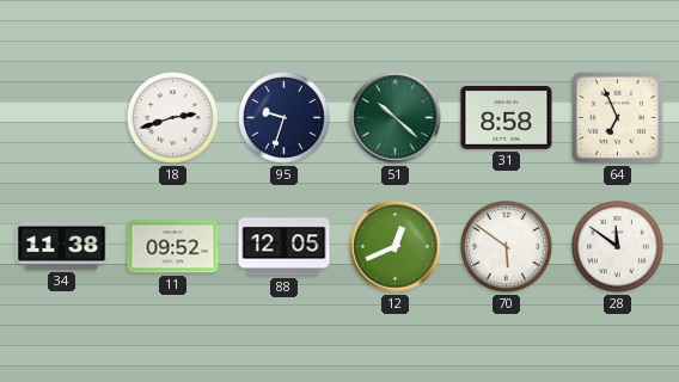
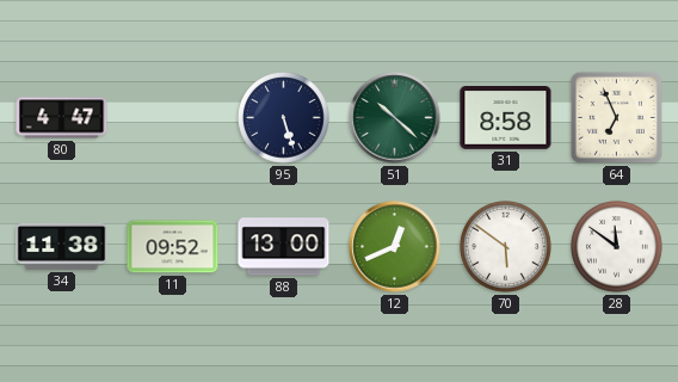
80: none -> 4:47 (62, 118)
18: 2:42 -> none (173, 118)
95: 9:33 -> 5:27 (284, 118)
88: 12:05 -> 13:00 (284, 247)
